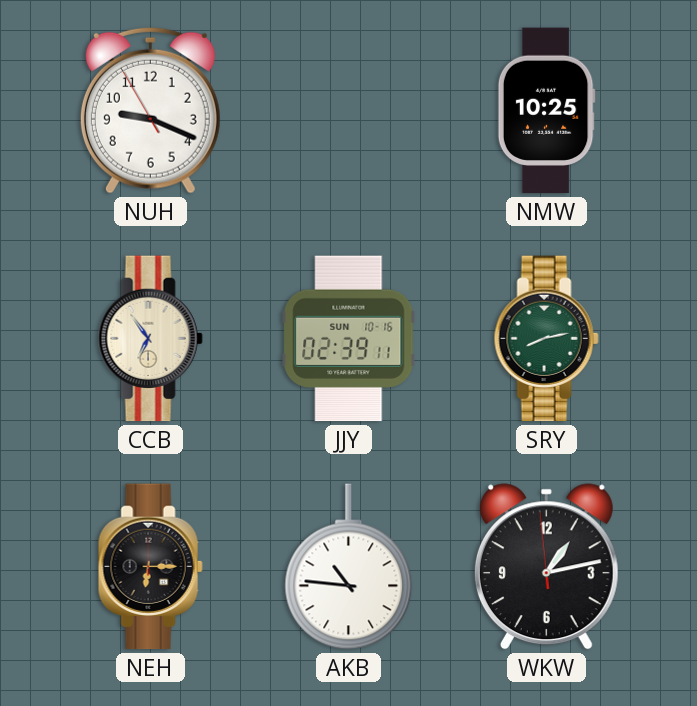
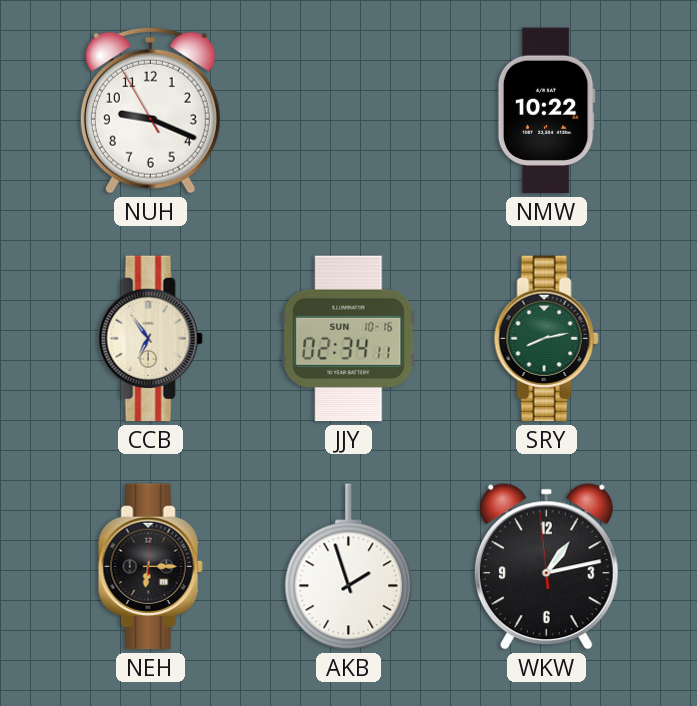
NMW: 10:25 -> 10:22 (546, 111)
JJY: 02:39 -> 02:34 (349, 339)
AKB: 10:46 -> 1:57 (349, 567)
